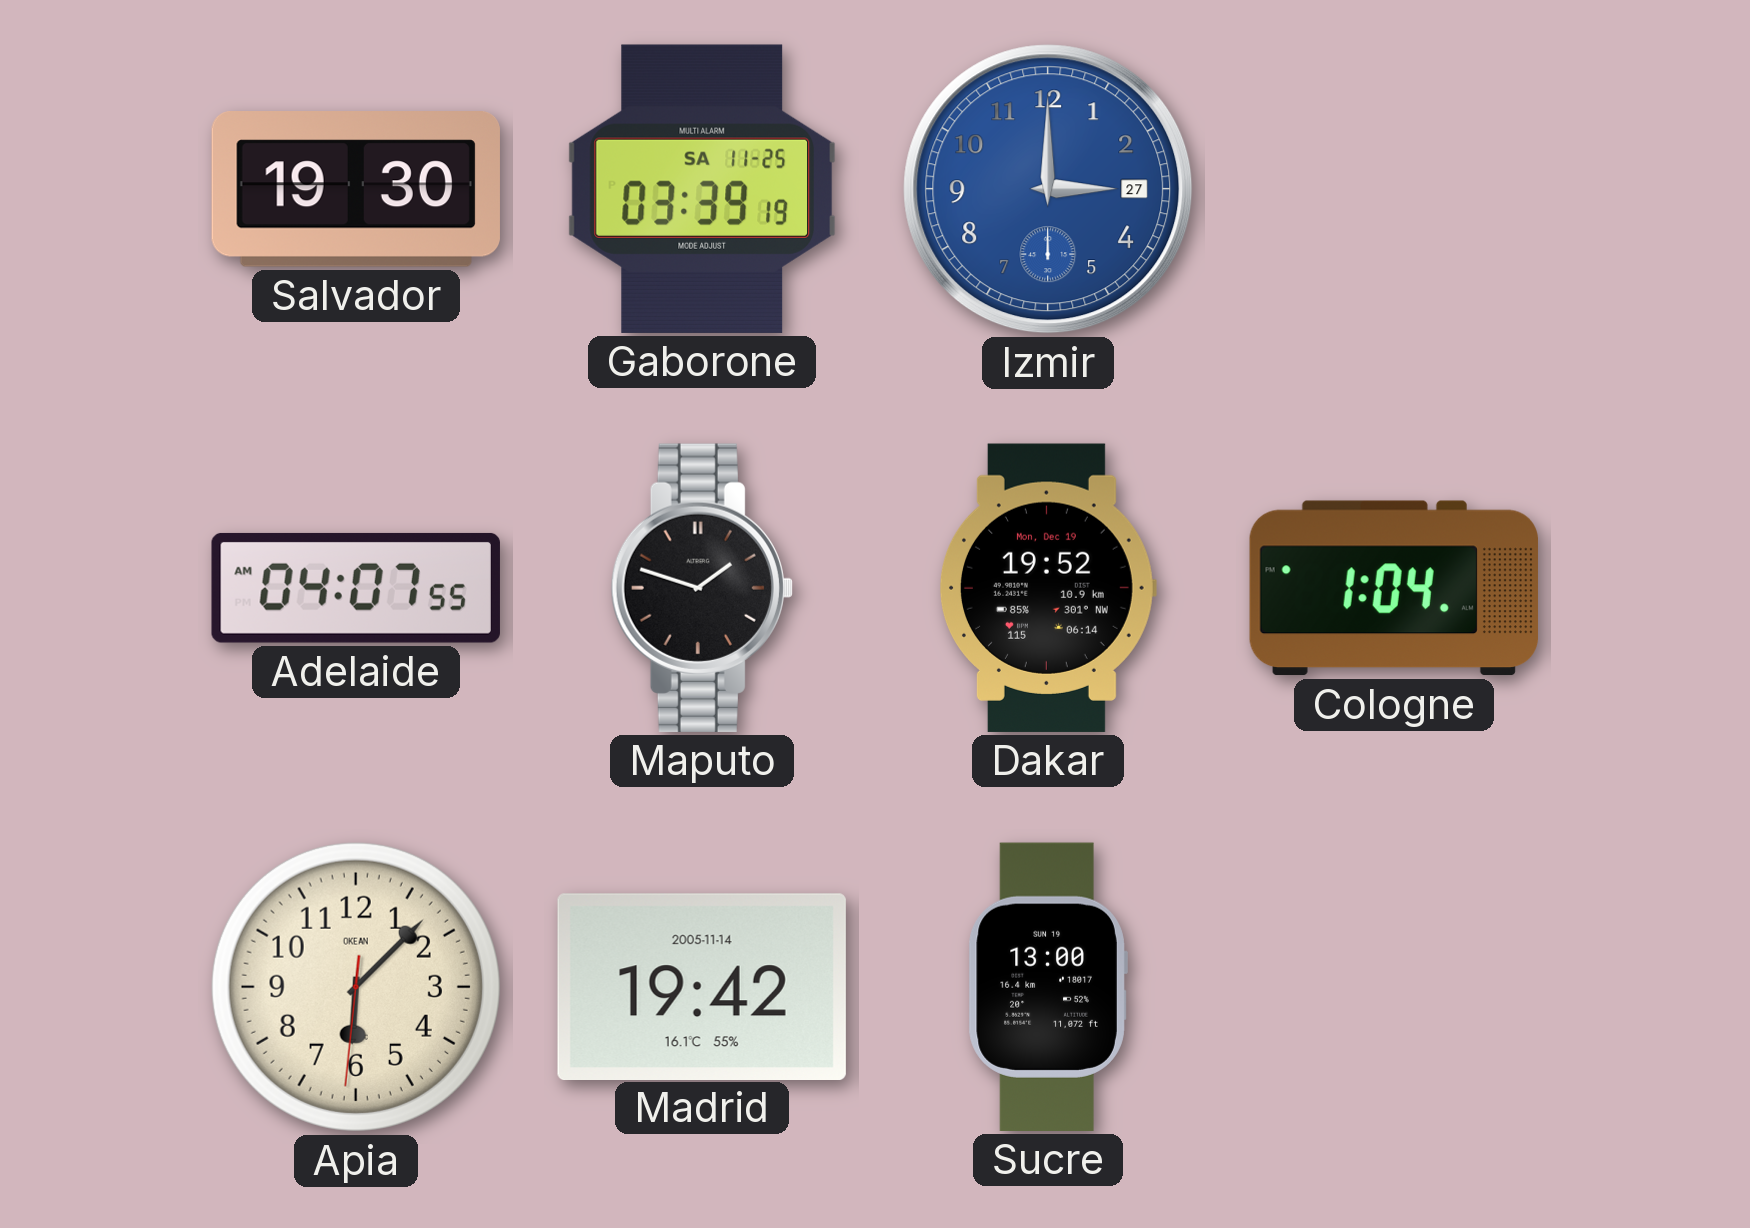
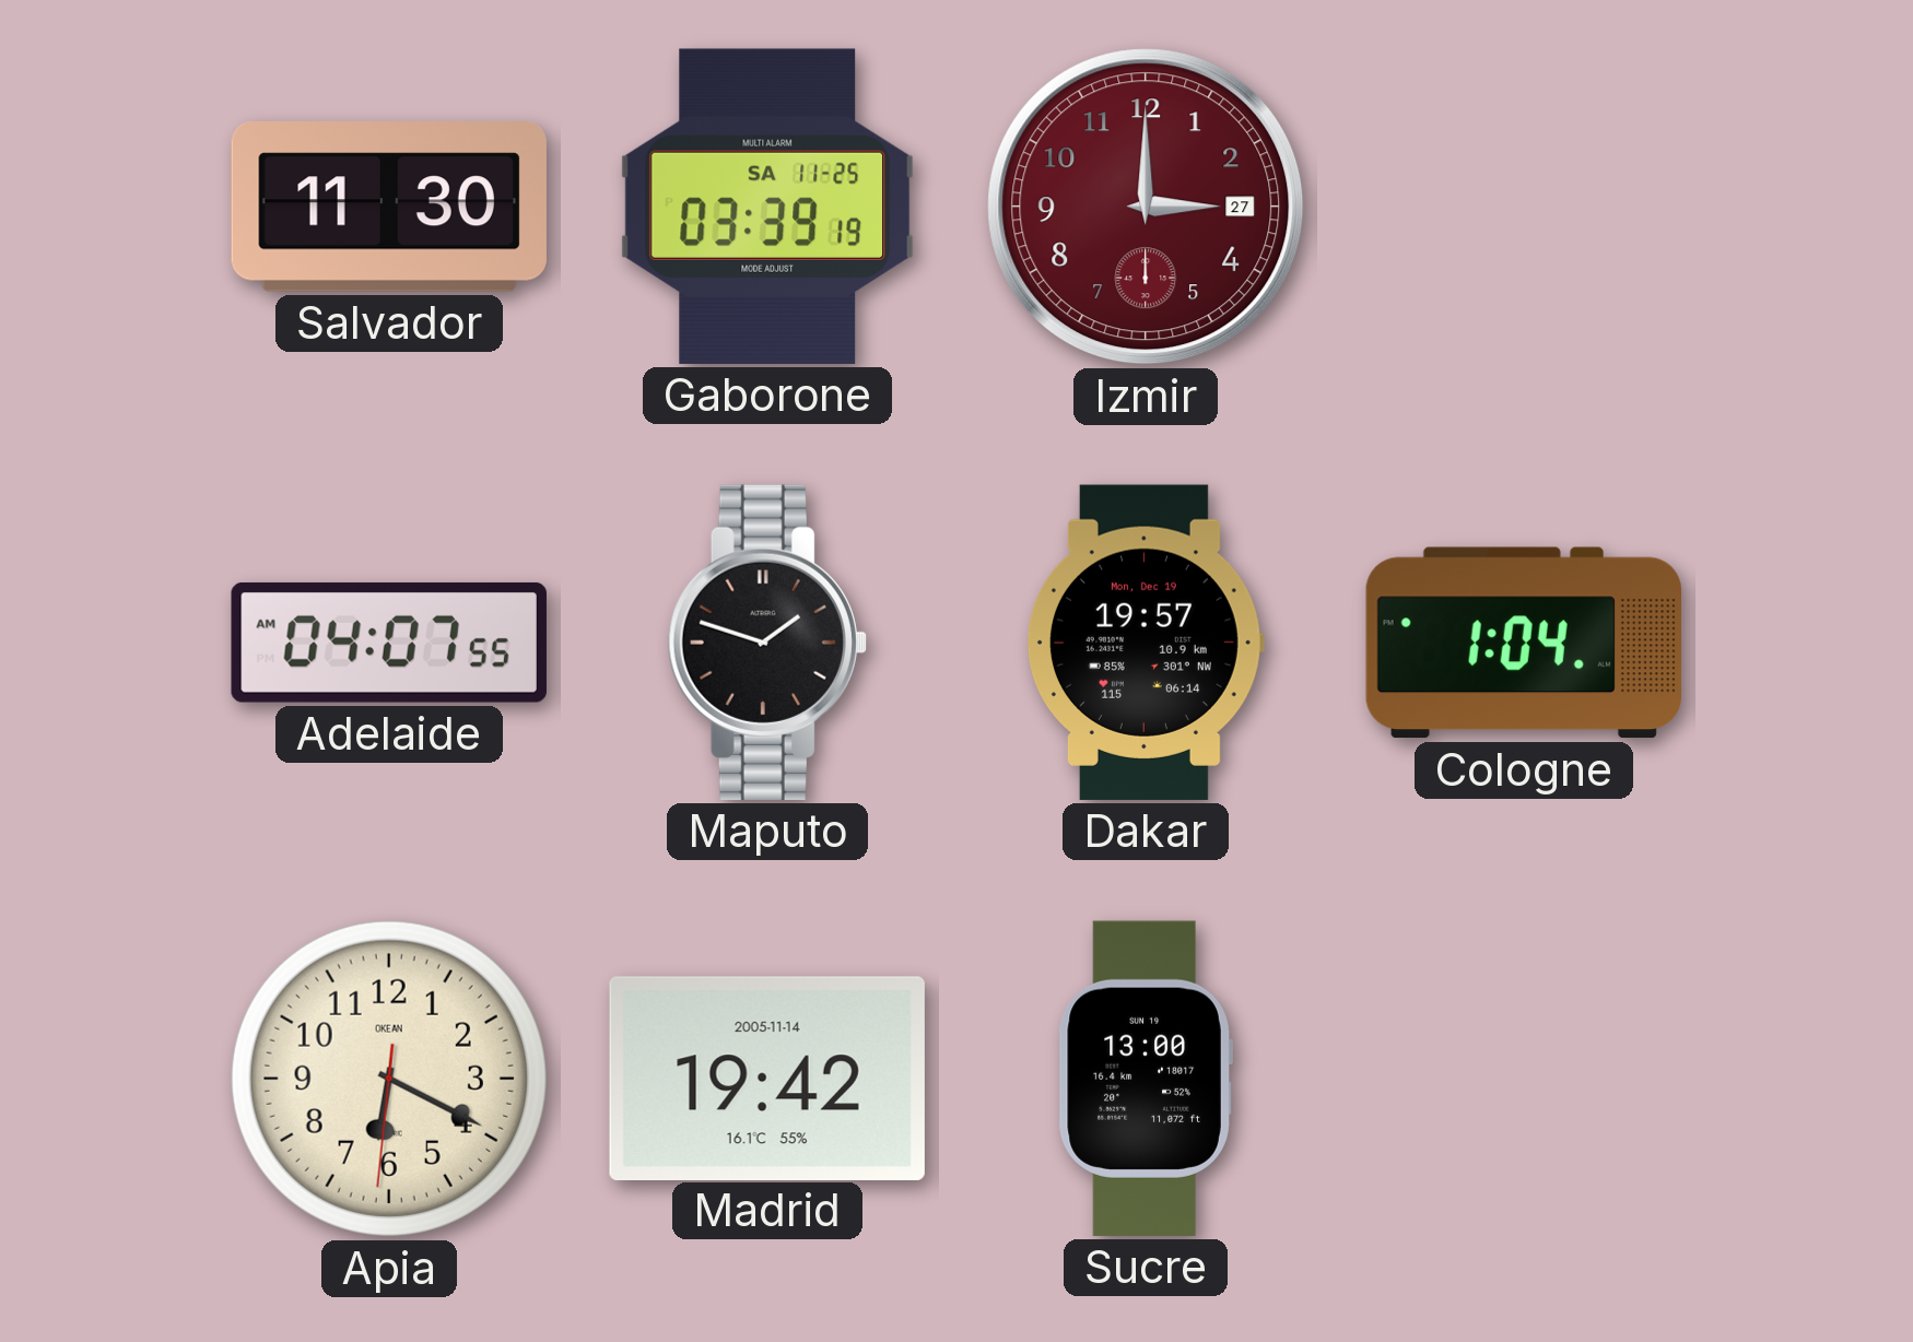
Salvador: 19:30 -> 11:30 (389, 208)
Izmir dial: blue -> burgundy (1146, 207)
Dakar: 19:52 -> 19:57 (1146, 643)
Apia: 6:07 -> 6:19 (389, 1079)
